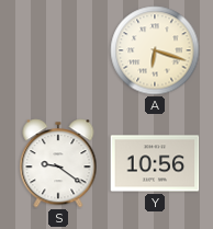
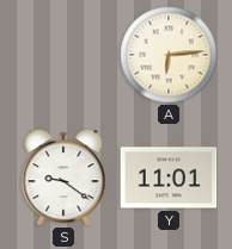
A: 6:18 -> 6:14 (169, 55)
Y: 10:56 -> 11:01 (169, 178)
